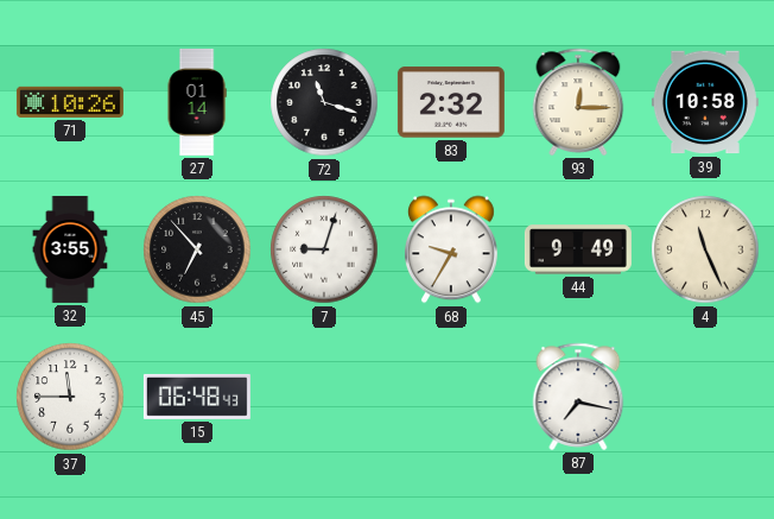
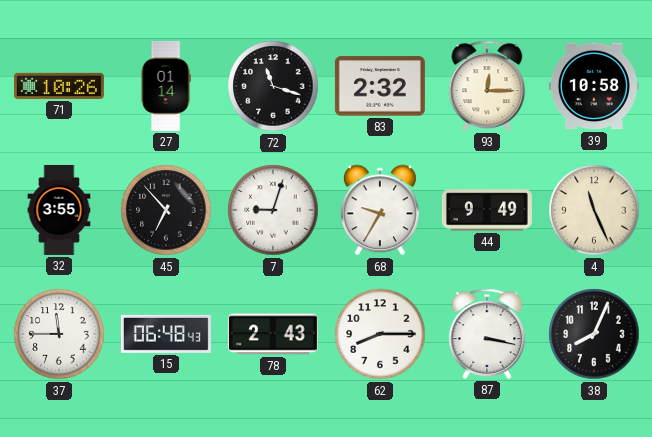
78: none -> 2:43 (273, 334)
62: none -> 8:15 (380, 334)
87: 7:17 -> 3:17 (487, 334)
38: none -> 8:04 (594, 334)
